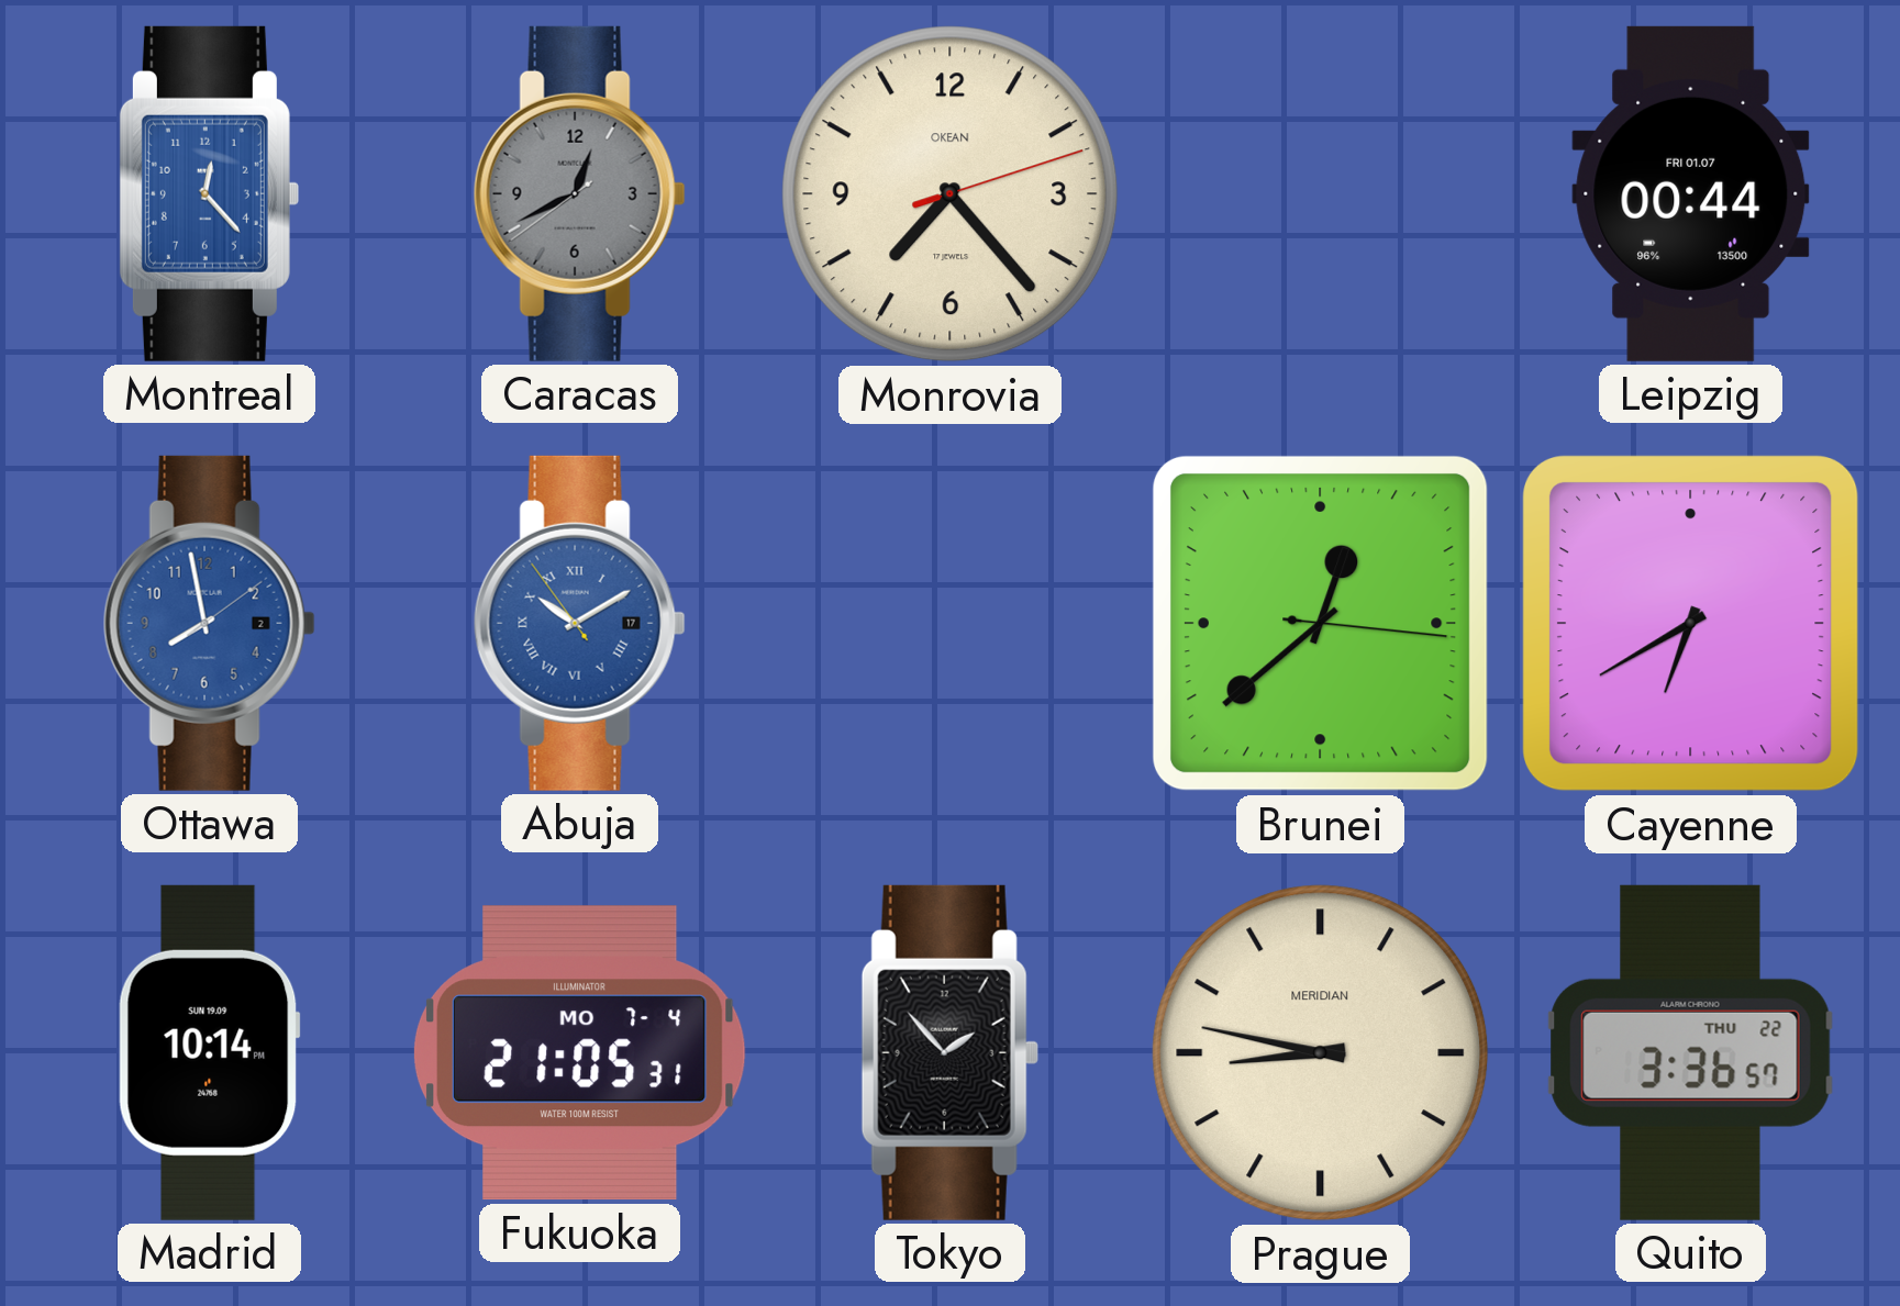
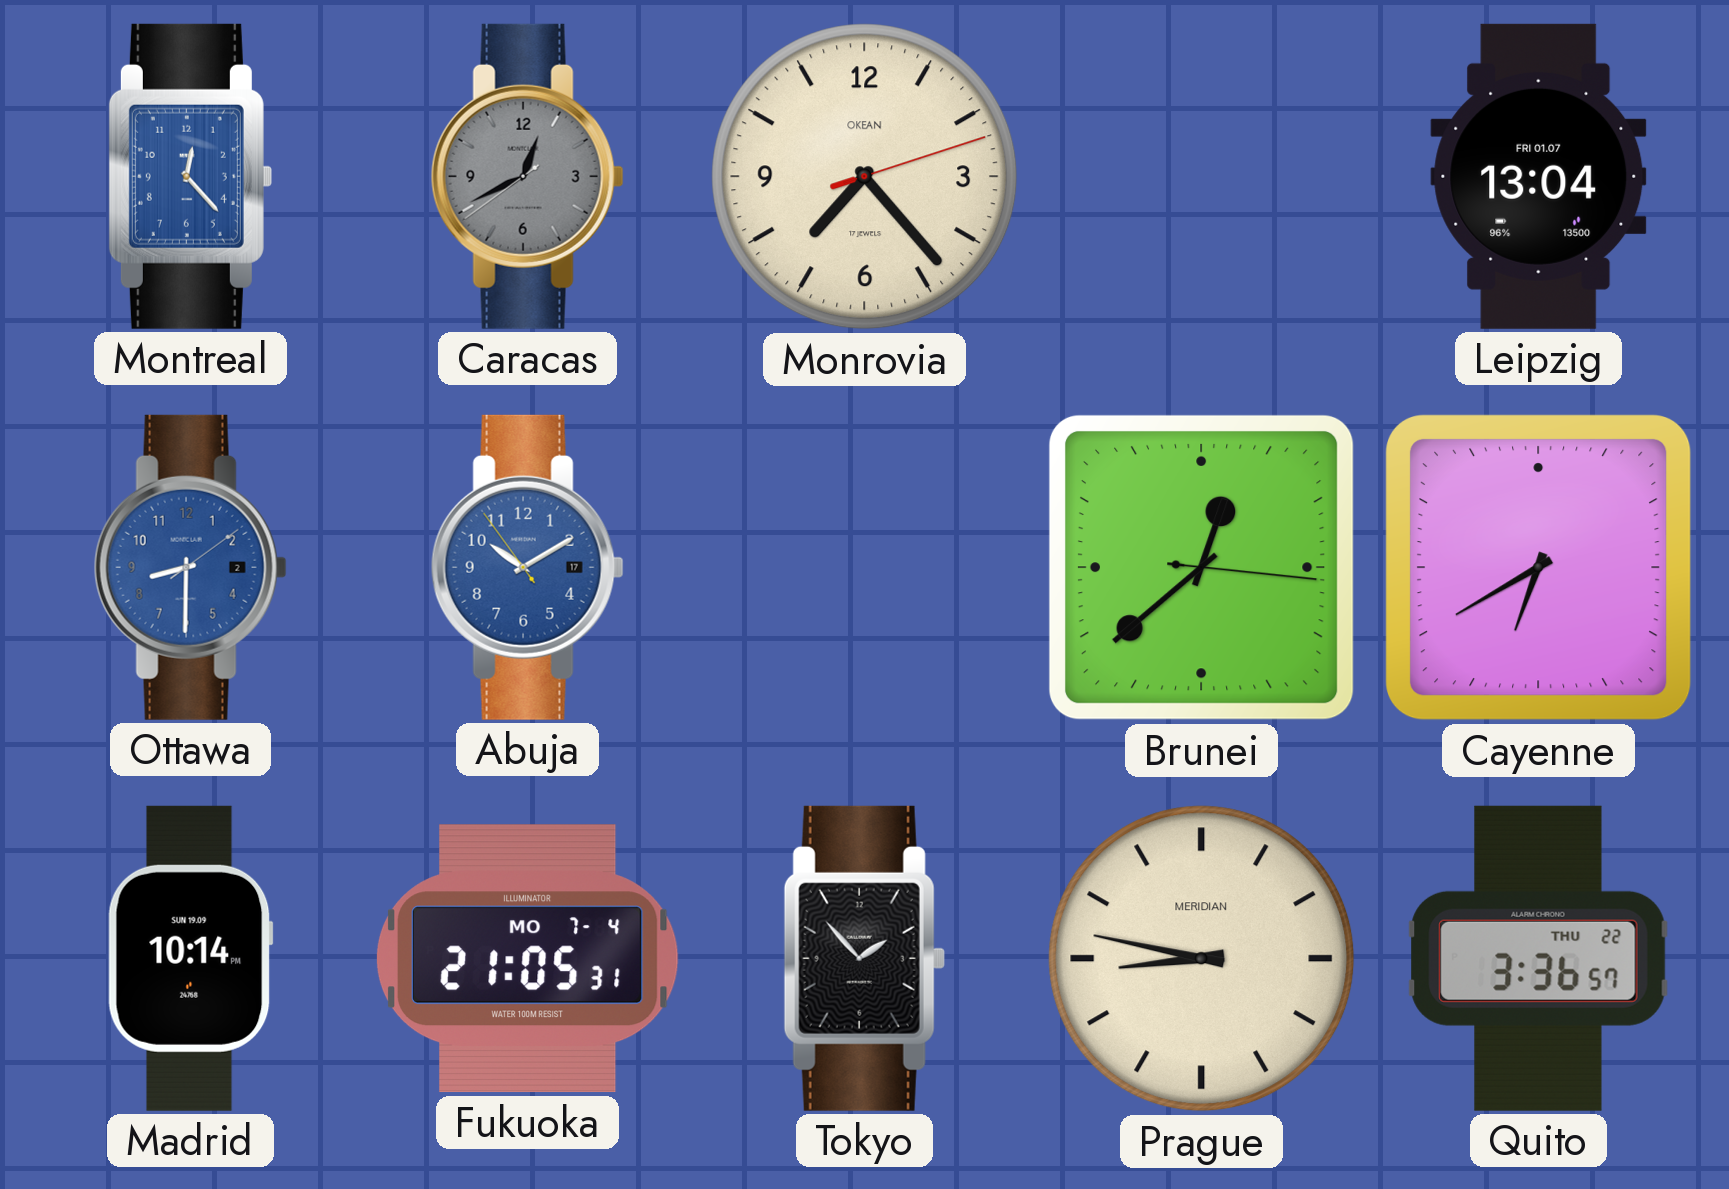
Leipzig: 00:44 -> 13:04 (1539, 176)
Ottawa: 7:58 -> 8:30 (190, 567)
Abuja numerals: Roman -> Arabic (527, 567)
